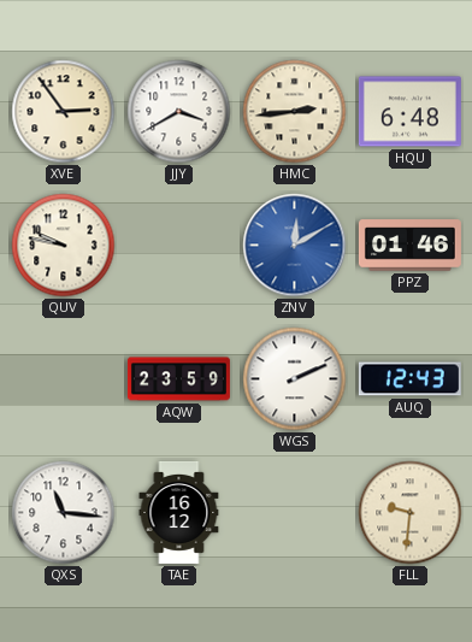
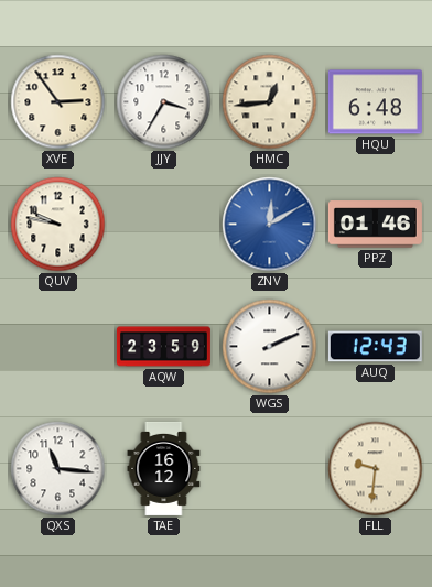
JJY: 3:40 -> 3:35 (164, 102)
HMC: 2:44 -> 12:44 (270, 102)
